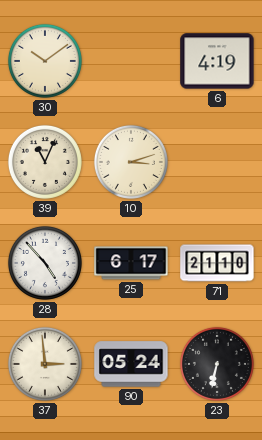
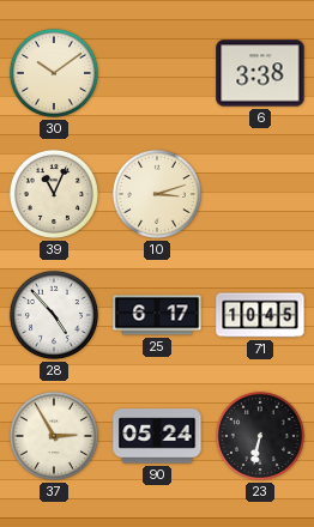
6: 4:19 -> 3:38 (260, 73)
71: 21:10 -> 10:45 (260, 315)
37: 2:59 -> 2:55 (54, 436)
